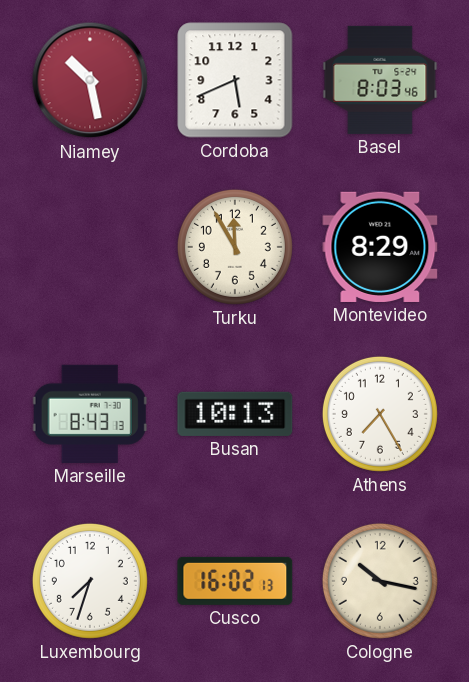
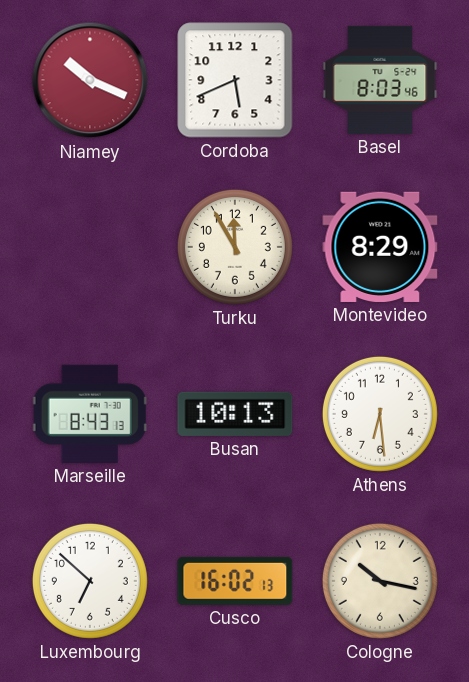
Niamey: 10:28 -> 10:19 (90, 80)
Athens: 7:25 -> 6:29 (380, 414)
Luxembourg: 7:33 -> 6:52 (90, 581)
